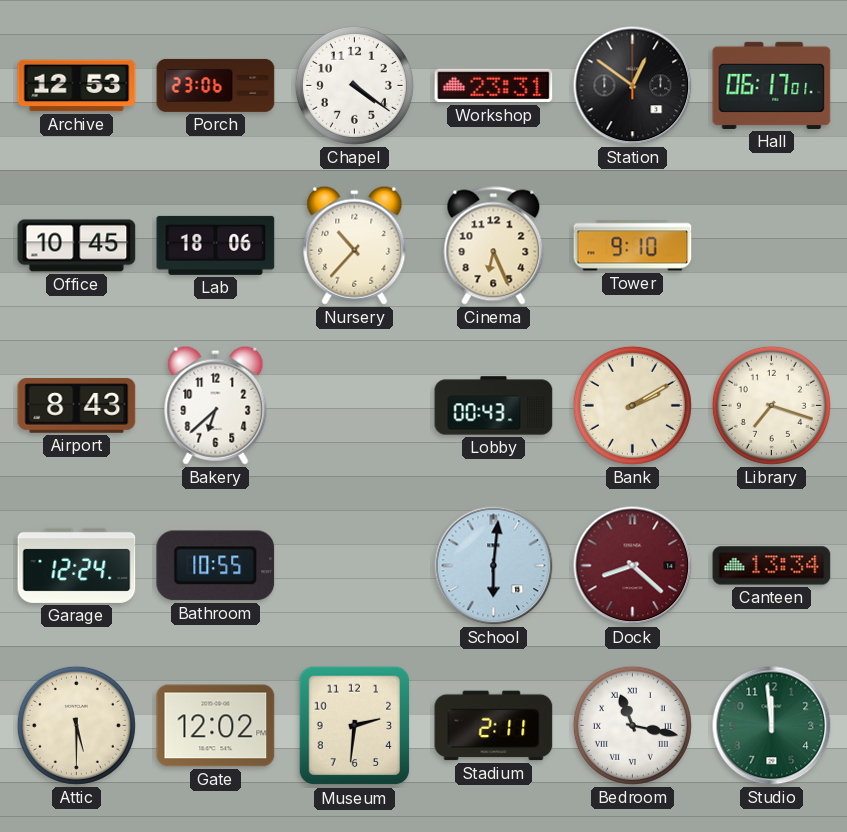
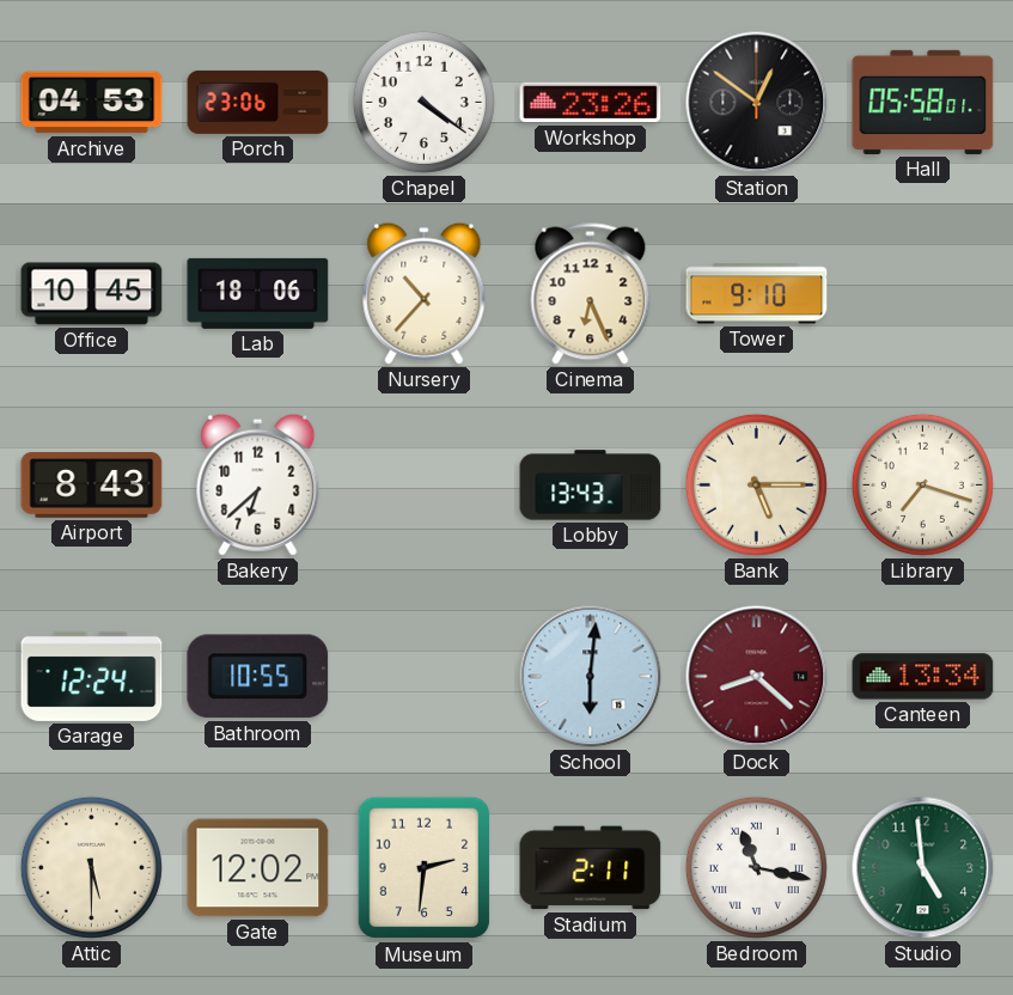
Archive: 12:53 -> 04:53 (92, 103)
Workshop: 23:31 -> 23:26 (591, 103)
Hall: 06:17 -> 05:58 (923, 102)
Lobby: 00:43 -> 13:43 (591, 486)
Bank: 2:10 -> 5:15 (756, 484)
Studio: 11:59 -> 4:59 (923, 868)
